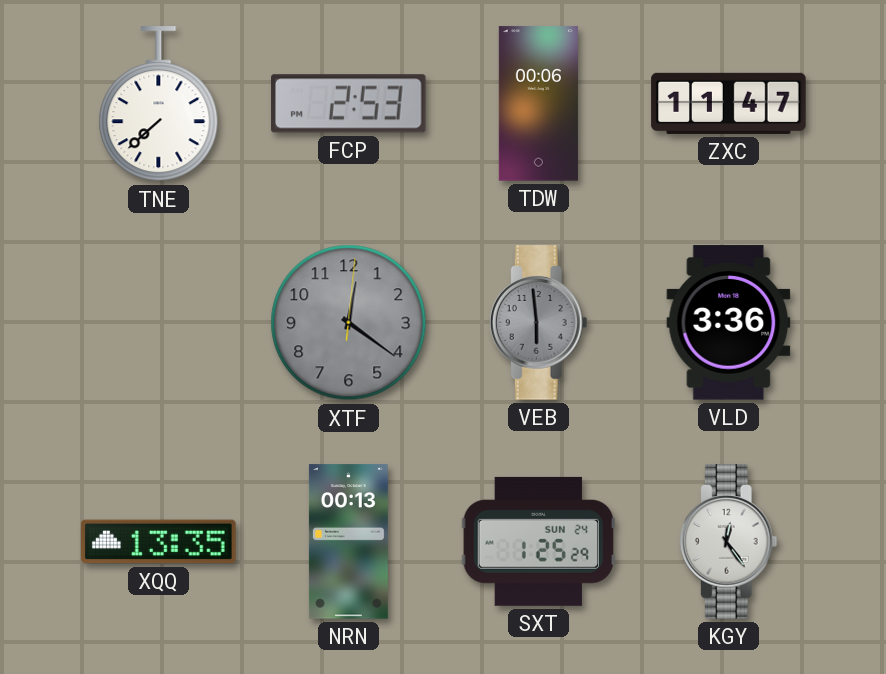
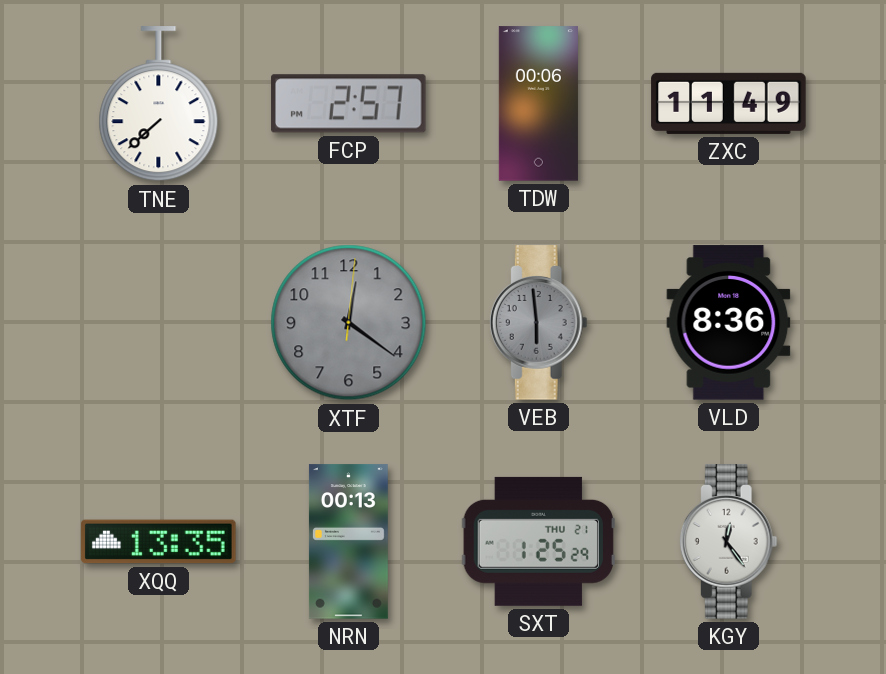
FCP: 2:53 -> 2:57 (349, 104)
ZXC: 11:47 -> 11:49 (729, 103)
VLD: 3:36 -> 8:36 (729, 323)
SXT date: SUN 24 -> THU 21 (538, 541)
